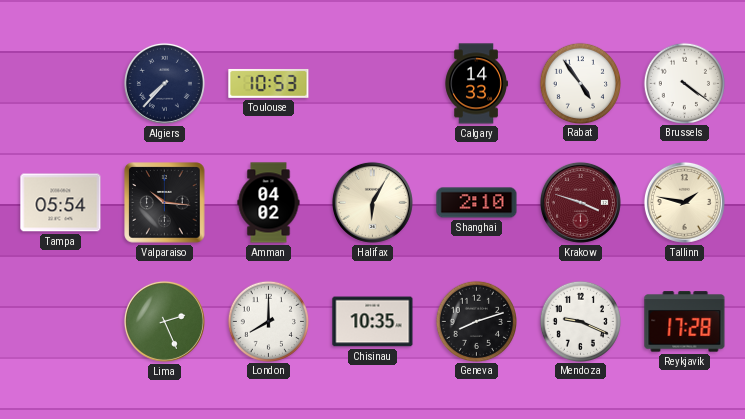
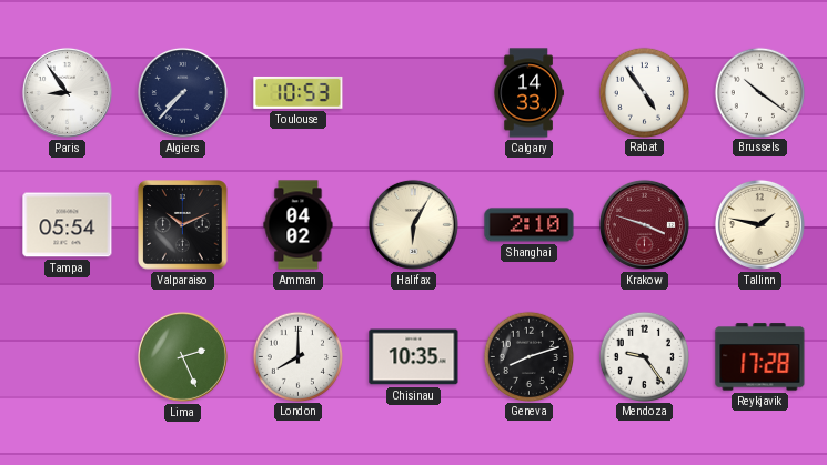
Paris: none -> 8:54 (67, 92)
Brussels: 4:21 -> 10:21 (759, 92)
Valparaiso: 10:16 -> 10:11 (183, 225)
Mendoza: 9:19 -> 9:24 (644, 356)
